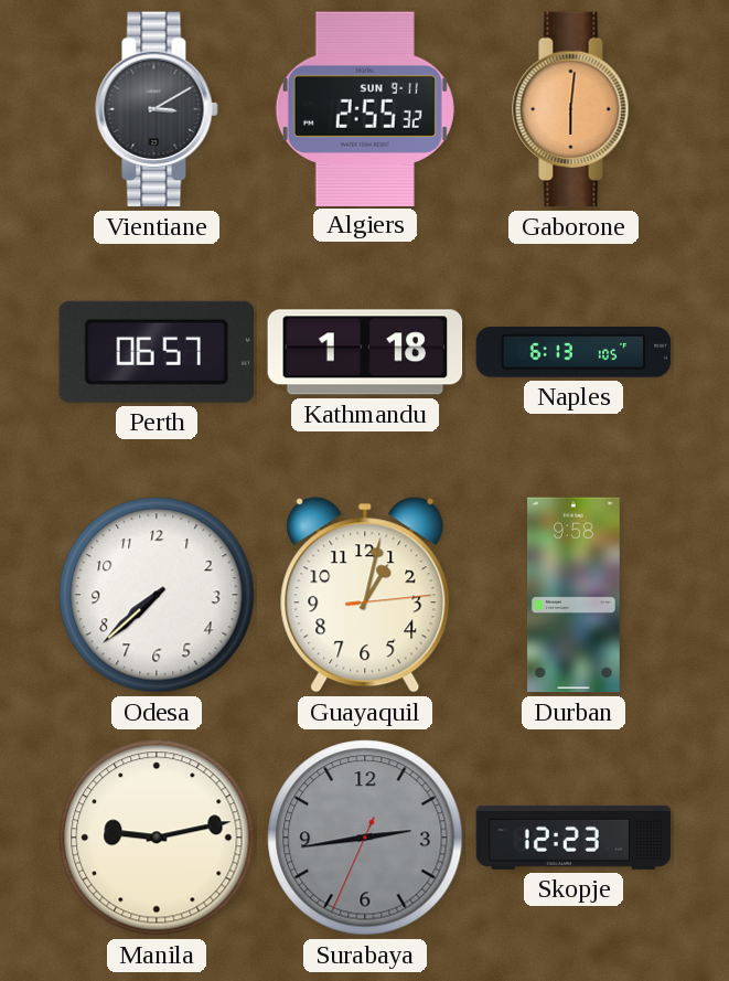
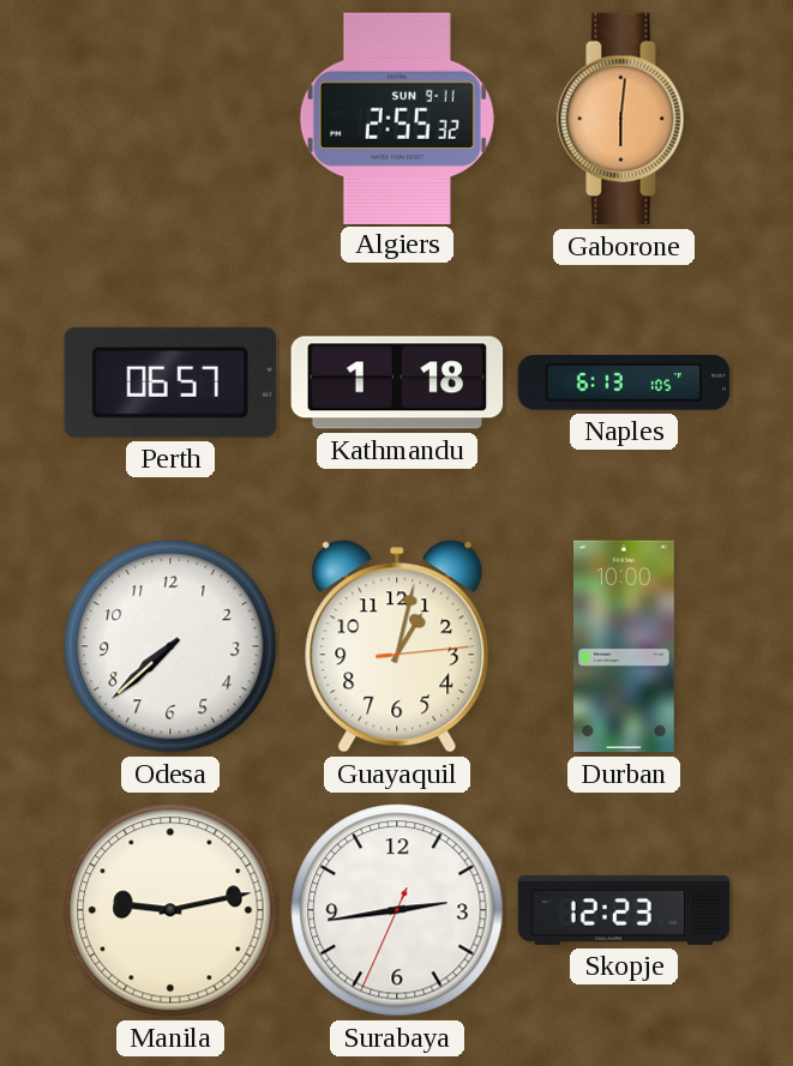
Vientiane: 3:10 -> none (157, 109)
Durban: 9:58 -> 10:00 (625, 646)
Surabaya dial: grey -> white (397, 910)
